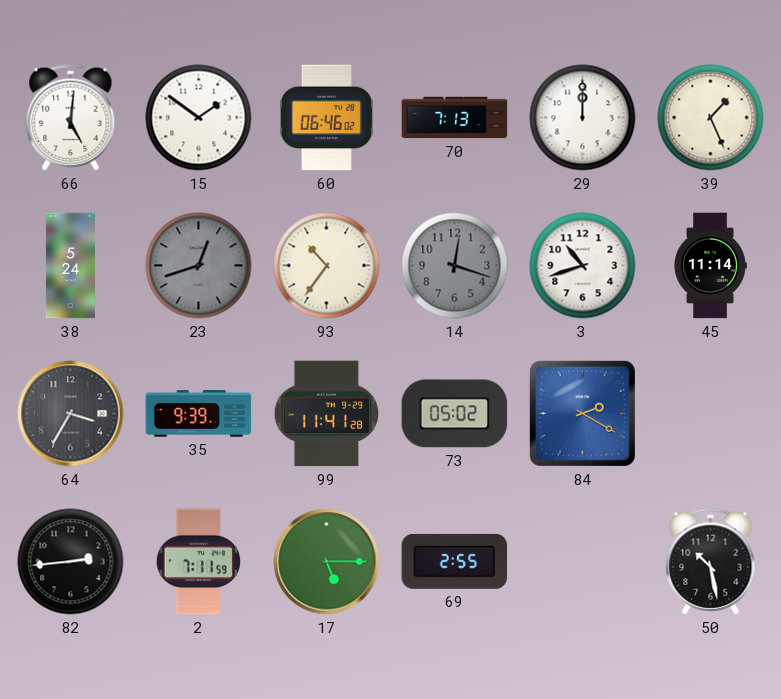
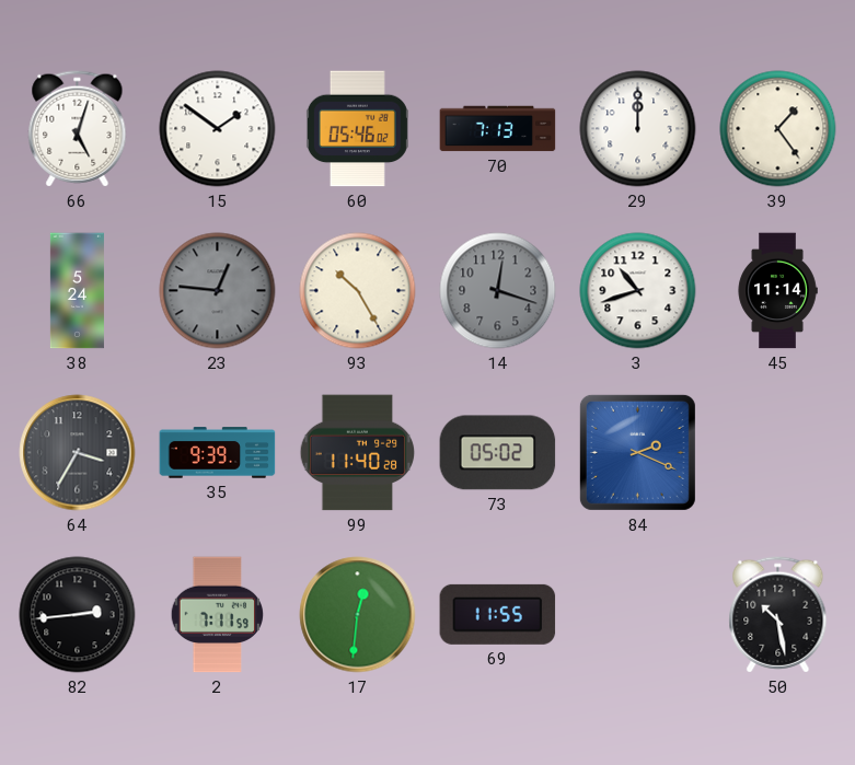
66: 5:01 -> 5:03 (78, 129)
60: 06:46 -> 05:46 (357, 129)
39: 1:26 -> 1:24 (778, 129)
23: 12:42 -> 12:46 (218, 291)
93: 10:36 -> 10:25 (358, 291)
99: 11:41 -> 11:40 (358, 453)
84: 2:20 -> 2:19 (637, 452)
17: 5:15 -> 12:31 (358, 615)
69: 2:55 -> 11:55 (498, 614)
